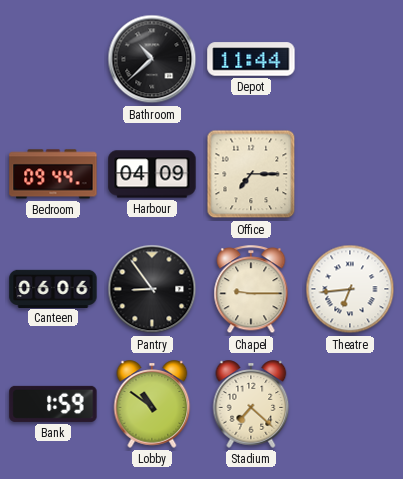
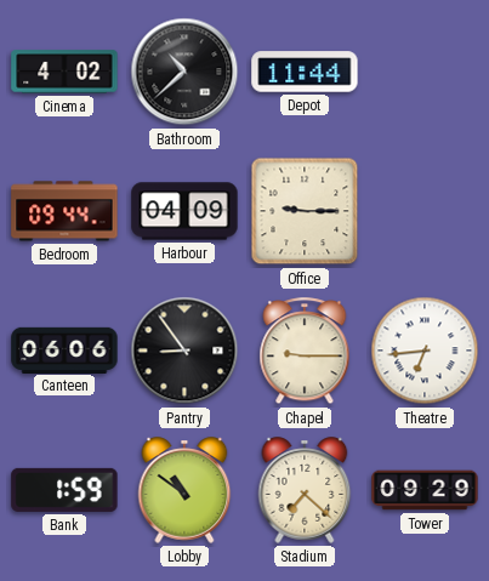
Cinema: none -> 4:02 (64, 72)
Office: 7:15 -> 9:15 (305, 211)
Tower: none -> 09:29 (425, 490)
